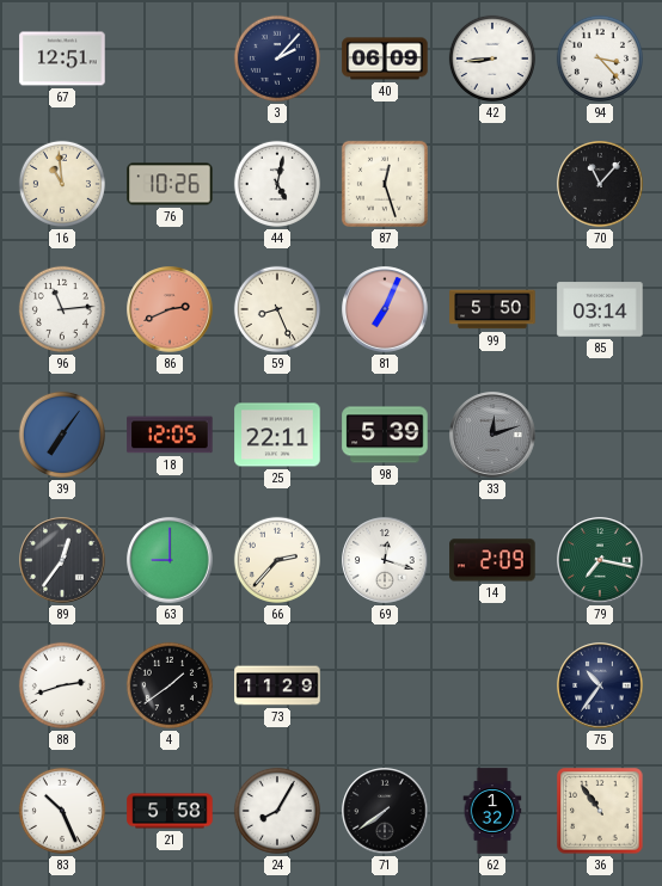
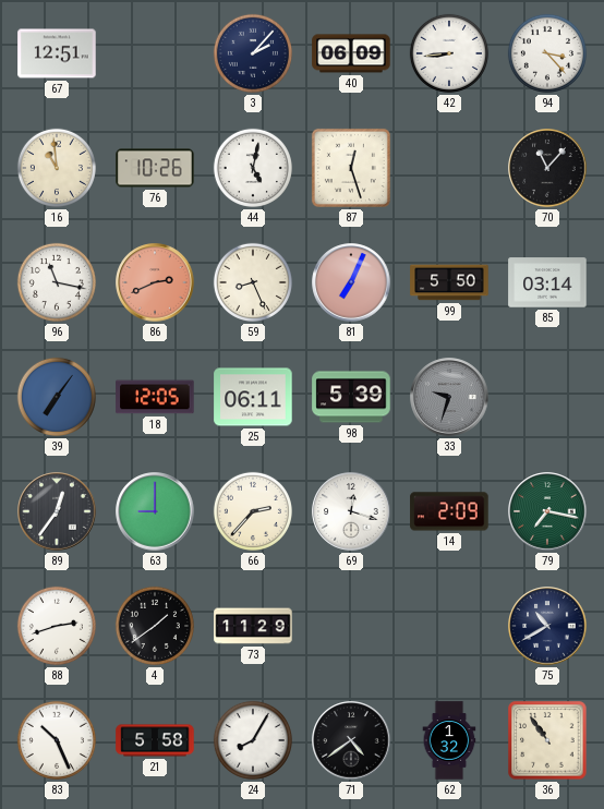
96: 11:14 -> 11:17 (57, 282)
25: 22:11 -> 06:11 (253, 397)
33: 12:12 -> 9:33 (449, 397)
75: 10:36 -> 10:40 (547, 626)
71: 7:39 -> 4:39 (351, 740)
